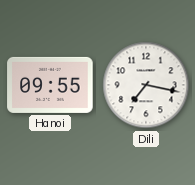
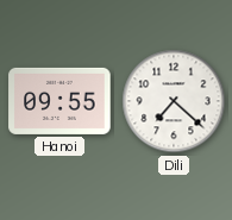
Dili: 7:17 -> 7:22 (174, 101)
